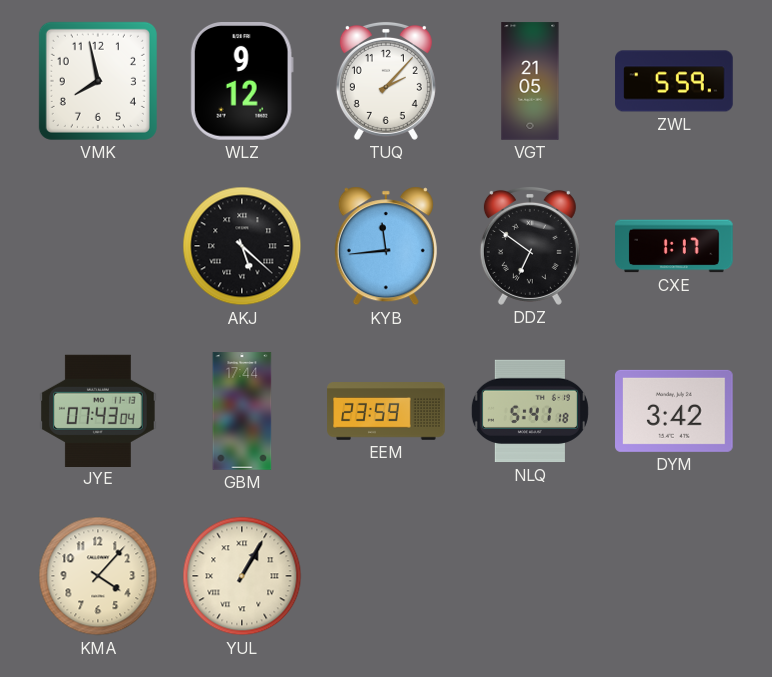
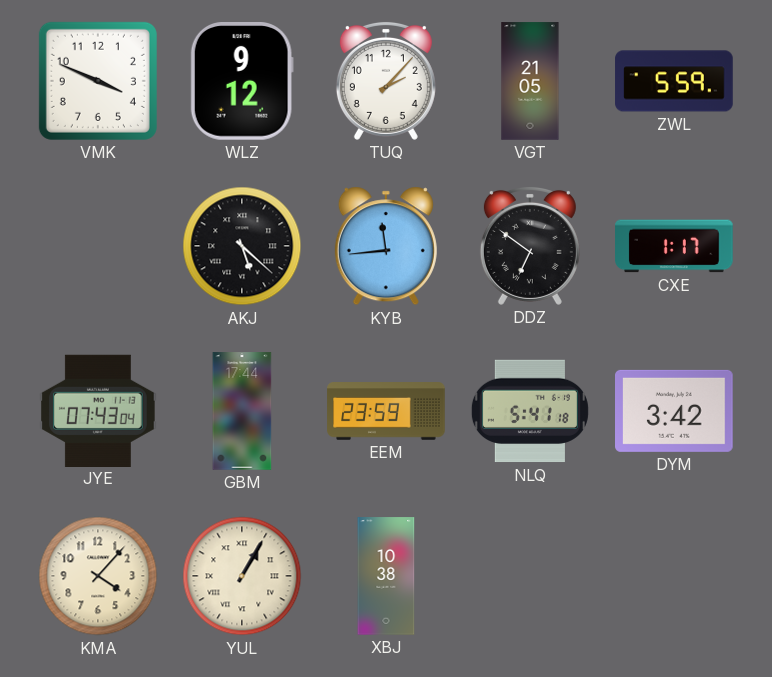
VMK: 7:58 -> 3:49 (98, 81)
XBJ: none -> 10:38 (386, 576)
